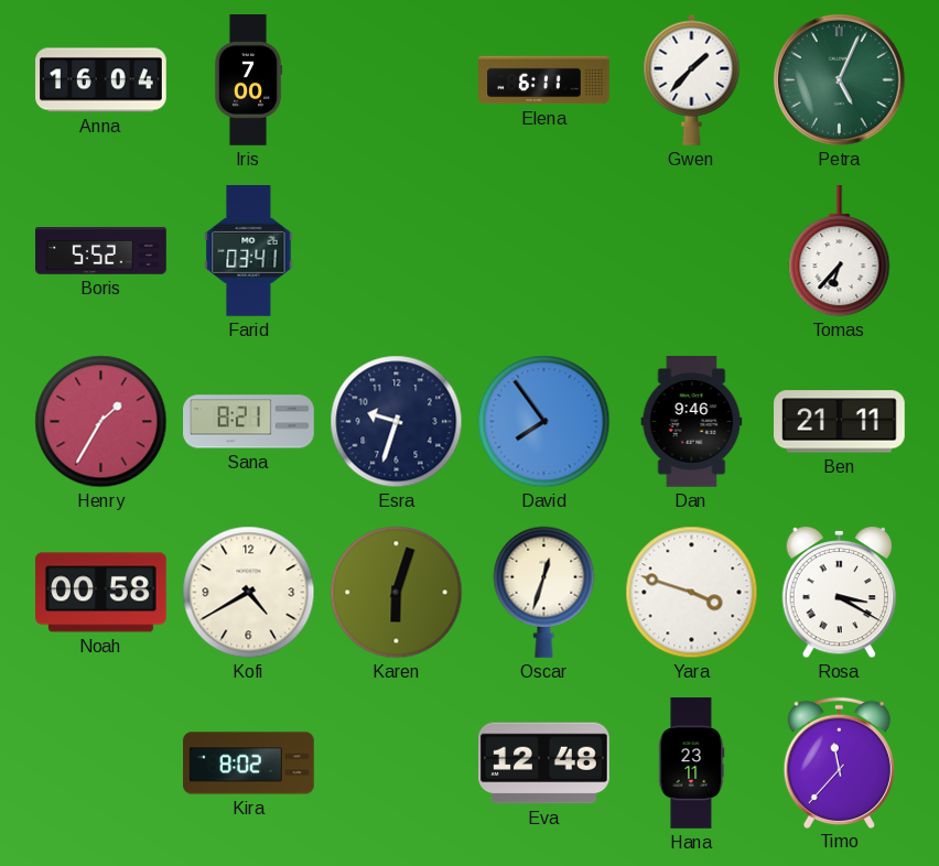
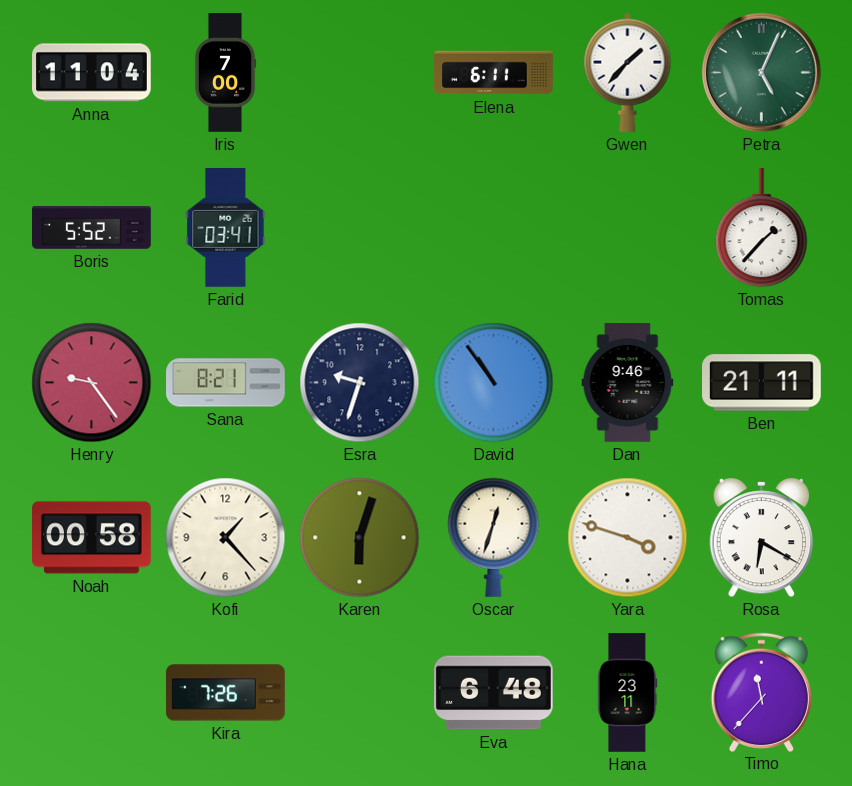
Anna: 16:04 -> 11:04 (92, 73)
Tomas: 6:37 -> 1:37 (762, 229)
Henry: 1:35 -> 9:24 (92, 383)
David: 7:54 -> 10:54 (494, 383)
Kofi: 4:40 -> 1:23 (226, 538)
Rosa: 3:20 -> 6:20 (761, 538)
Kira: 8:02 -> 7:26 (226, 693)
Eva: 12:48 -> 6:48 (494, 693)
